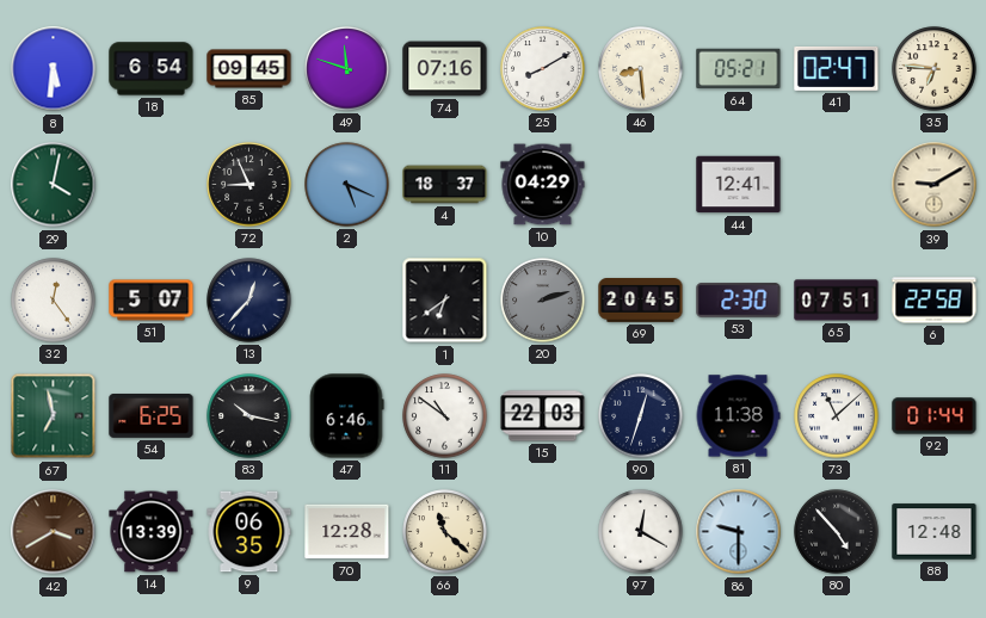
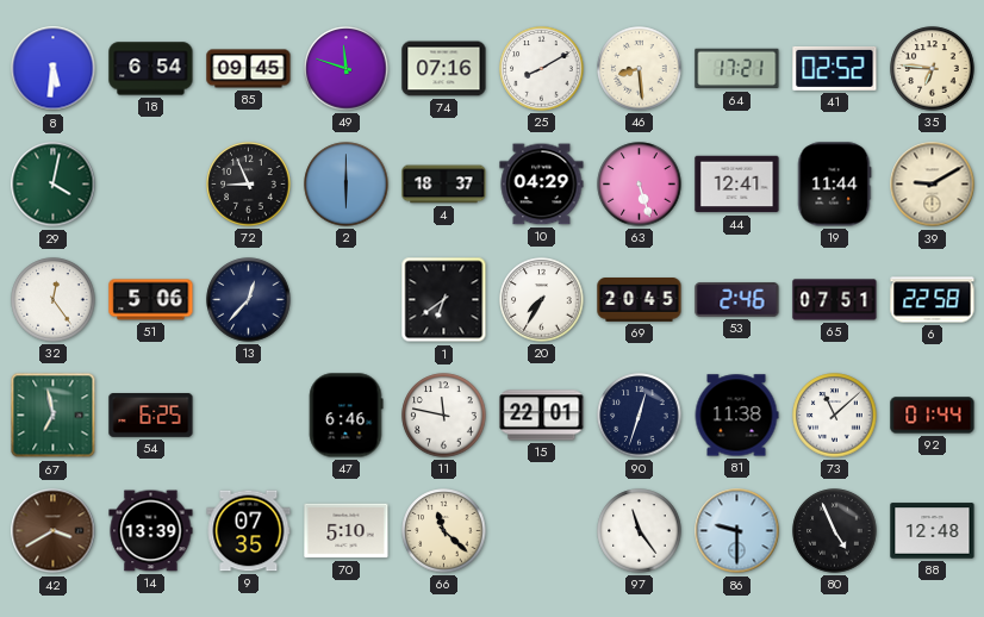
64: 05:21 -> 17:21 (737, 69)
41: 02:47 -> 02:52 (835, 68)
2: 5:19 -> 6:00 (347, 185)
63: none -> 5:27 (640, 185)
19: none -> 11:44 (834, 185)
51: 5:07 -> 5:06 (151, 300)
20: 2:12 -> 7:35 (542, 300)
20 dial: grey -> white (542, 300)
53: 2:30 -> 2:46 (737, 300)
83: 10:17 -> none (249, 416)
11: 10:51 -> 11:47 (444, 416)
15: 22:03 -> 22:01 (542, 416)
9: 06:35 -> 07:35 (249, 531)
70: 12:28 -> 5:10 (347, 531)
97: 12:20 -> 11:24 (640, 531)
80: 4:53 -> 4:56 (835, 531)
